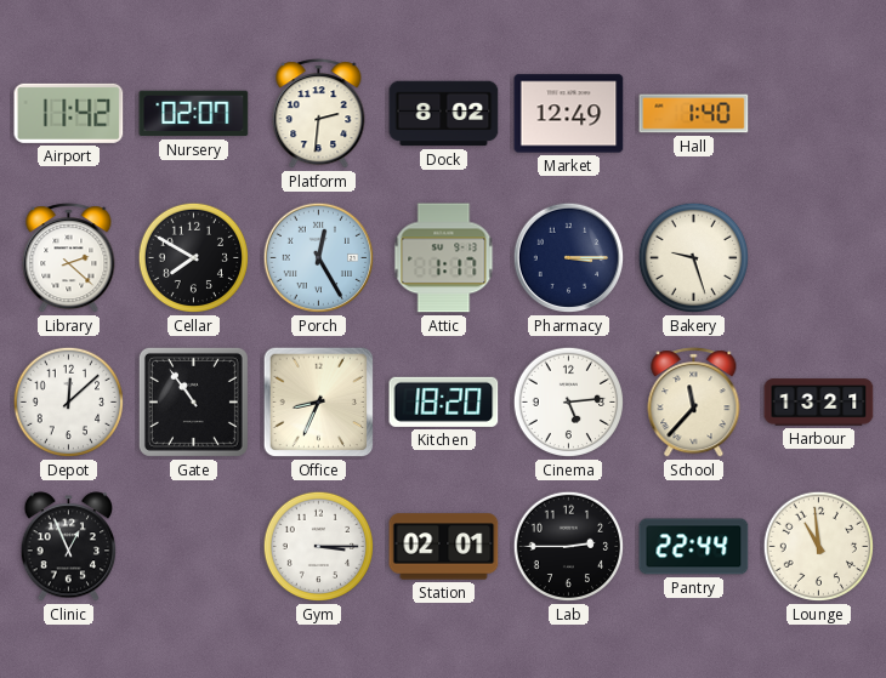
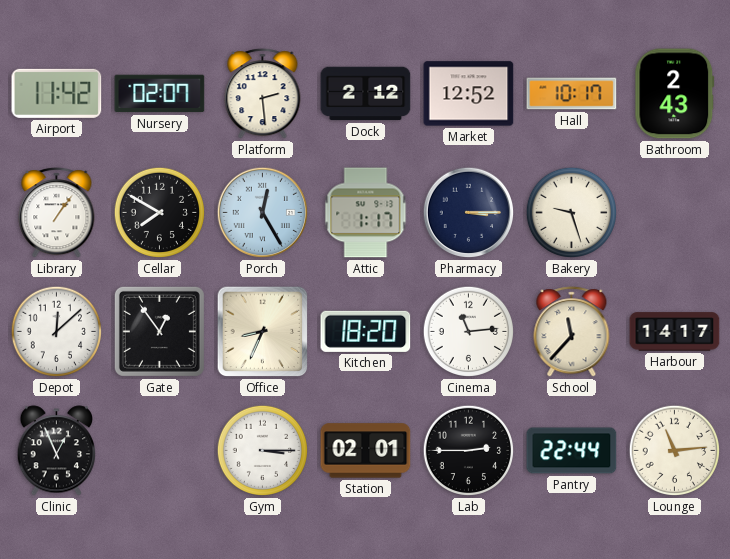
Platform: 2:31 -> 2:29 (263, 94)
Dock: 8:02 -> 2:12 (366, 94)
Market: 12:49 -> 12:52 (469, 94)
Hall: 1:40 -> 10:17 (572, 94)
Bathroom: none -> 2:43 (675, 94)
Library: 2:22 -> 1:06 (57, 213)
Gate: 10:54 -> 12:54 (159, 331)
Cinema: 5:14 -> 11:14 (469, 332)
Harbour: 13:21 -> 14:17 (675, 332)
Lounge: 10:59 -> 11:14 (675, 451)
